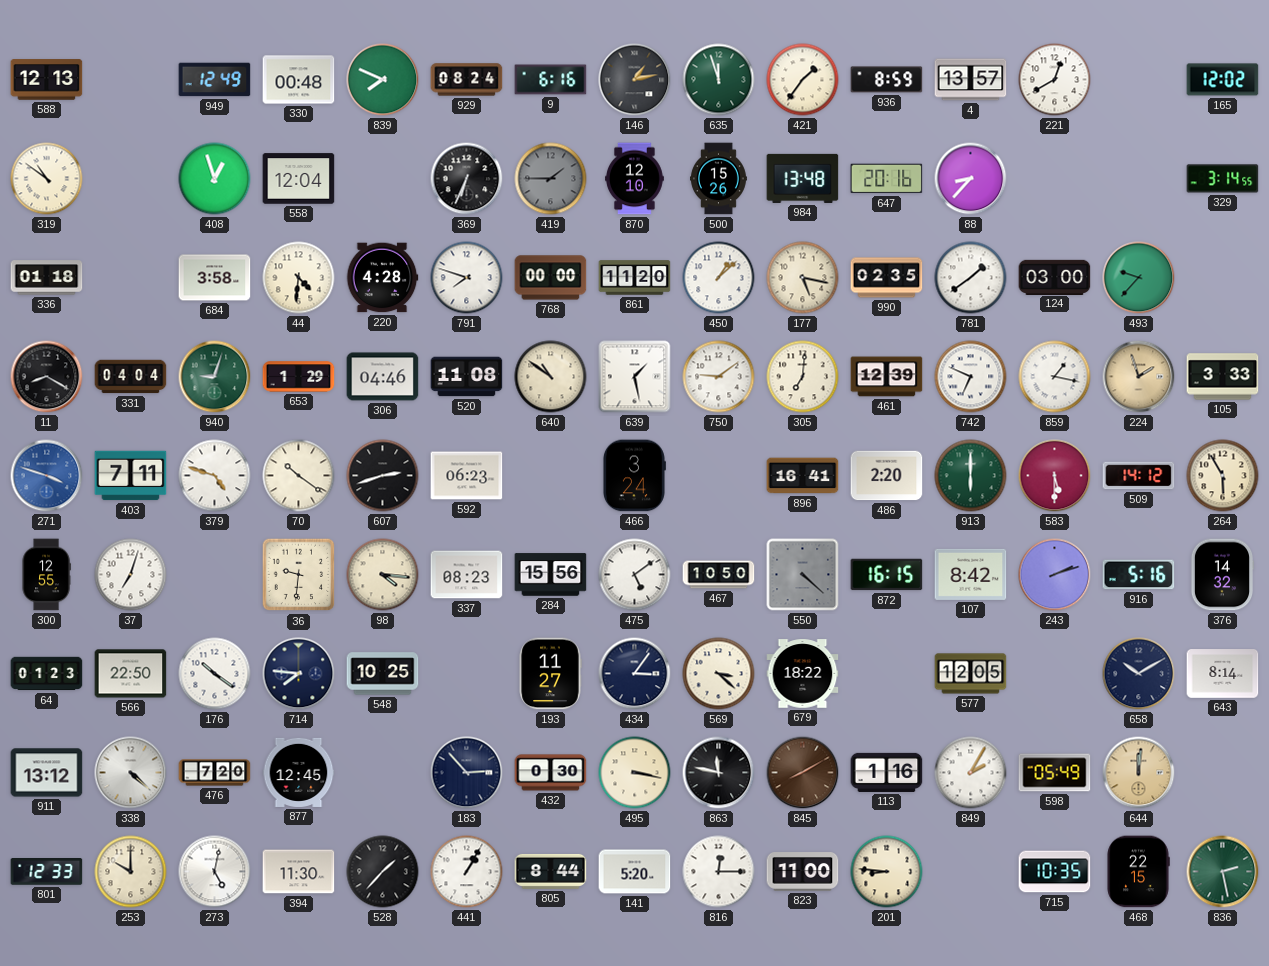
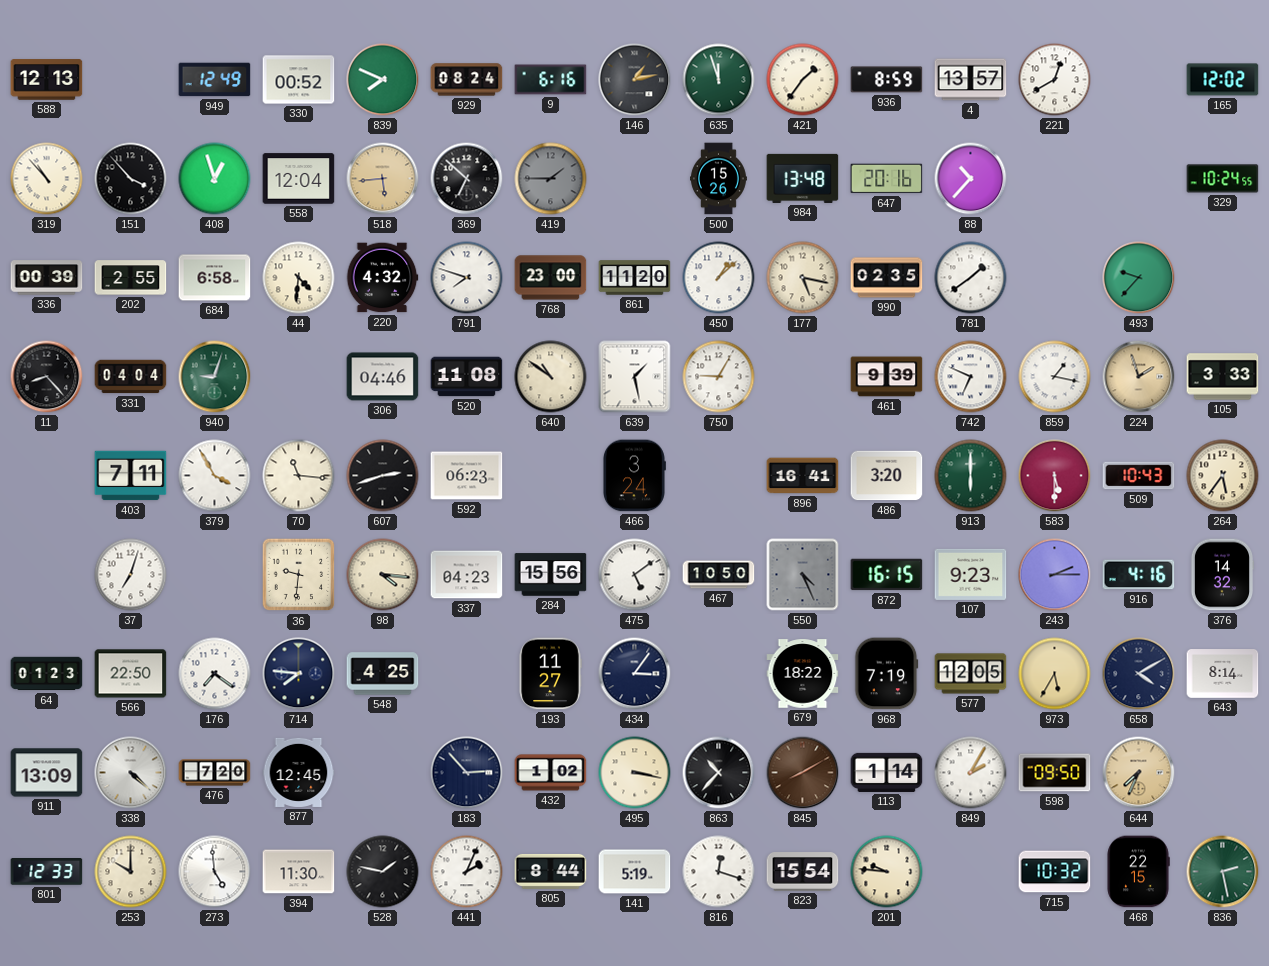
330: 00:48 -> 00:52 (299, 80)
319: 10:51 -> 10:53 (47, 179)
151: none -> 3:53 (131, 179)
518: none -> 5:44 (383, 179)
369: 6:34 -> 6:52 (467, 179)
870: 12:10 -> none (635, 179)
88: 8:37 -> 10:37 (971, 179)
329: 3:14 -> 10:24 (1223, 179)
336: 01:18 -> 00:39 (47, 278)
202: none -> 2:55 (131, 278)
684: 3:58 -> 6:58 (215, 278)
220: 4:28 -> 4:32 (382, 278)
768: 00:00 -> 23:00 (551, 278)
124: 03:00 -> none (1055, 277)
11: 8:20 -> 8:23 (47, 377)
653: 1:29 -> none (299, 377)
750: 9:09 -> 9:05 (719, 377)
305: 7:01 -> none (803, 377)
461: 12:39 -> 9:39 (887, 377)
271: 3:48 -> none (47, 476)
379: 4:48 -> 3:55 (215, 476)
70: 10:21 -> 11:16 (299, 476)
486: 2:20 -> 3:20 (887, 476)
509: 14:12 -> 10:43 (1139, 476)
264: 5:55 -> 5:36 (1223, 476)
300: 12:55 -> none (46, 575)
337: 08:23 -> 04:23 (467, 575)
550: 4:22 -> 4:26 (803, 575)
107: 8:42 -> 9:23 (971, 574)
243: 2:12 -> 2:15 (1055, 575)
916: 5:16 -> 4:16 (1139, 575)
176: 10:21 -> 7:21 (215, 674)
548: 10:25 -> 4:25 (383, 674)
569: 3:22 -> none (719, 674)
968: none -> 7:19 (887, 674)
973: none -> 5:35 (1055, 674)
658: 10:10 -> 4:10 (1139, 674)
911: 13:12 -> 13:09 (47, 773)
432: 0:30 -> 1:02 (551, 773)
863: 11:47 -> 10:37 (719, 773)
113: 1:16 -> 1:14 (887, 772)
598: 05:49 -> 09:50 (1055, 773)
644: 12:01 -> 7:34 (1139, 773)
273: 5:02 -> 4:59 (215, 872)
528: 1:37 -> 1:47 (383, 872)
441: 1:05 -> 2:04 (467, 872)
141: 5:20 -> 5:19 (635, 872)
816: 12:15 -> 12:18 (719, 872)
823: 11:00 -> 15:54 (803, 872)
201: 8:46 -> 9:46 (887, 872)
715: 10:35 -> 10:32 (1055, 872)
